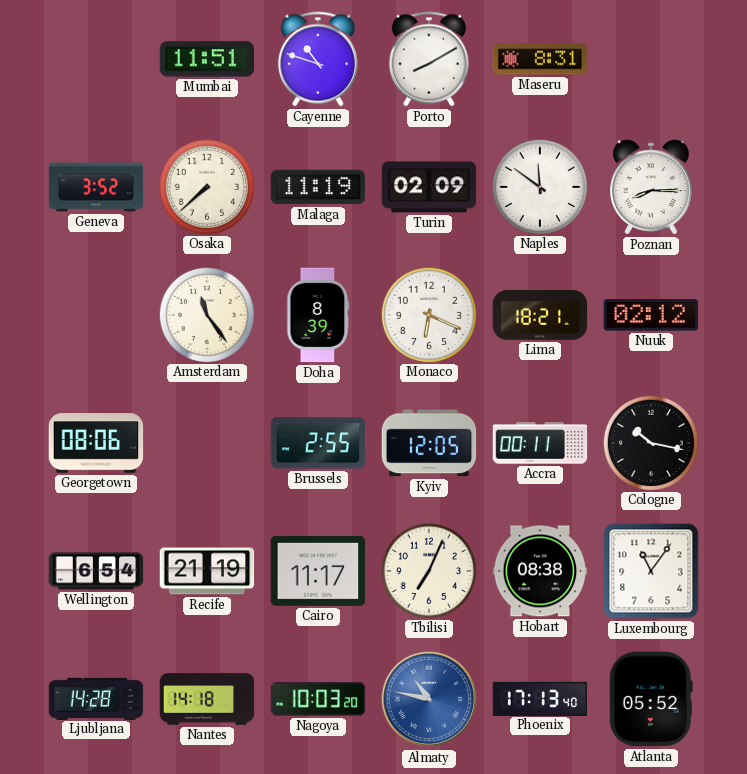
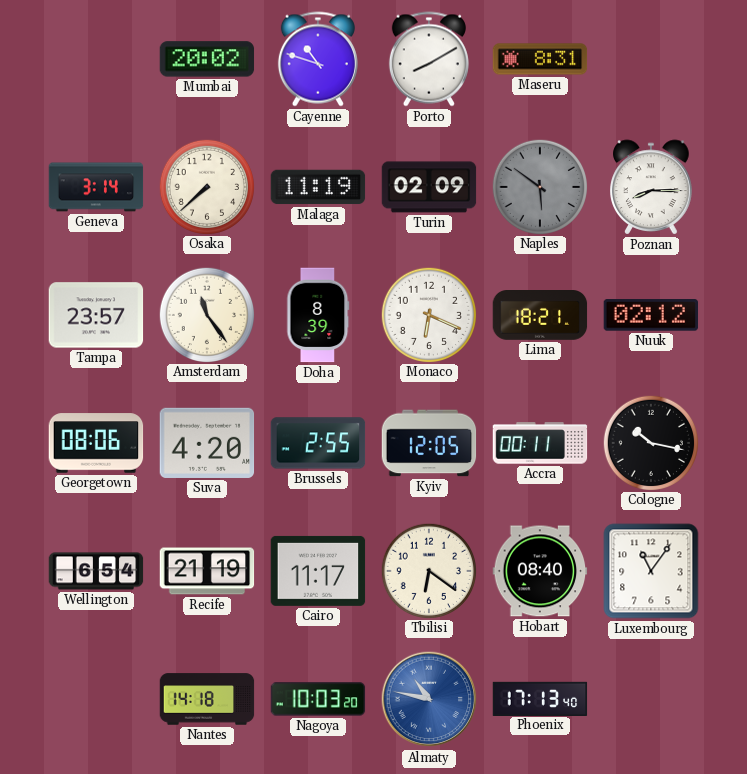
Mumbai: 11:51 -> 20:02 (207, 59)
Geneva: 3:52 -> 3:14 (96, 187)
Naples: 11:51 -> 5:51 (539, 186)
Naples dial: white -> grey (539, 186)
Tampa: none -> 23:57 (96, 315)
Suva: none -> 4:20 (207, 443)
Tbilisi: 7:04 -> 6:21 (428, 570)
Hobart: 08:38 -> 08:40 (540, 571)
Ljubljana: 14:28 -> none (96, 698)
Atlanta: 05:52 -> none (651, 699)
